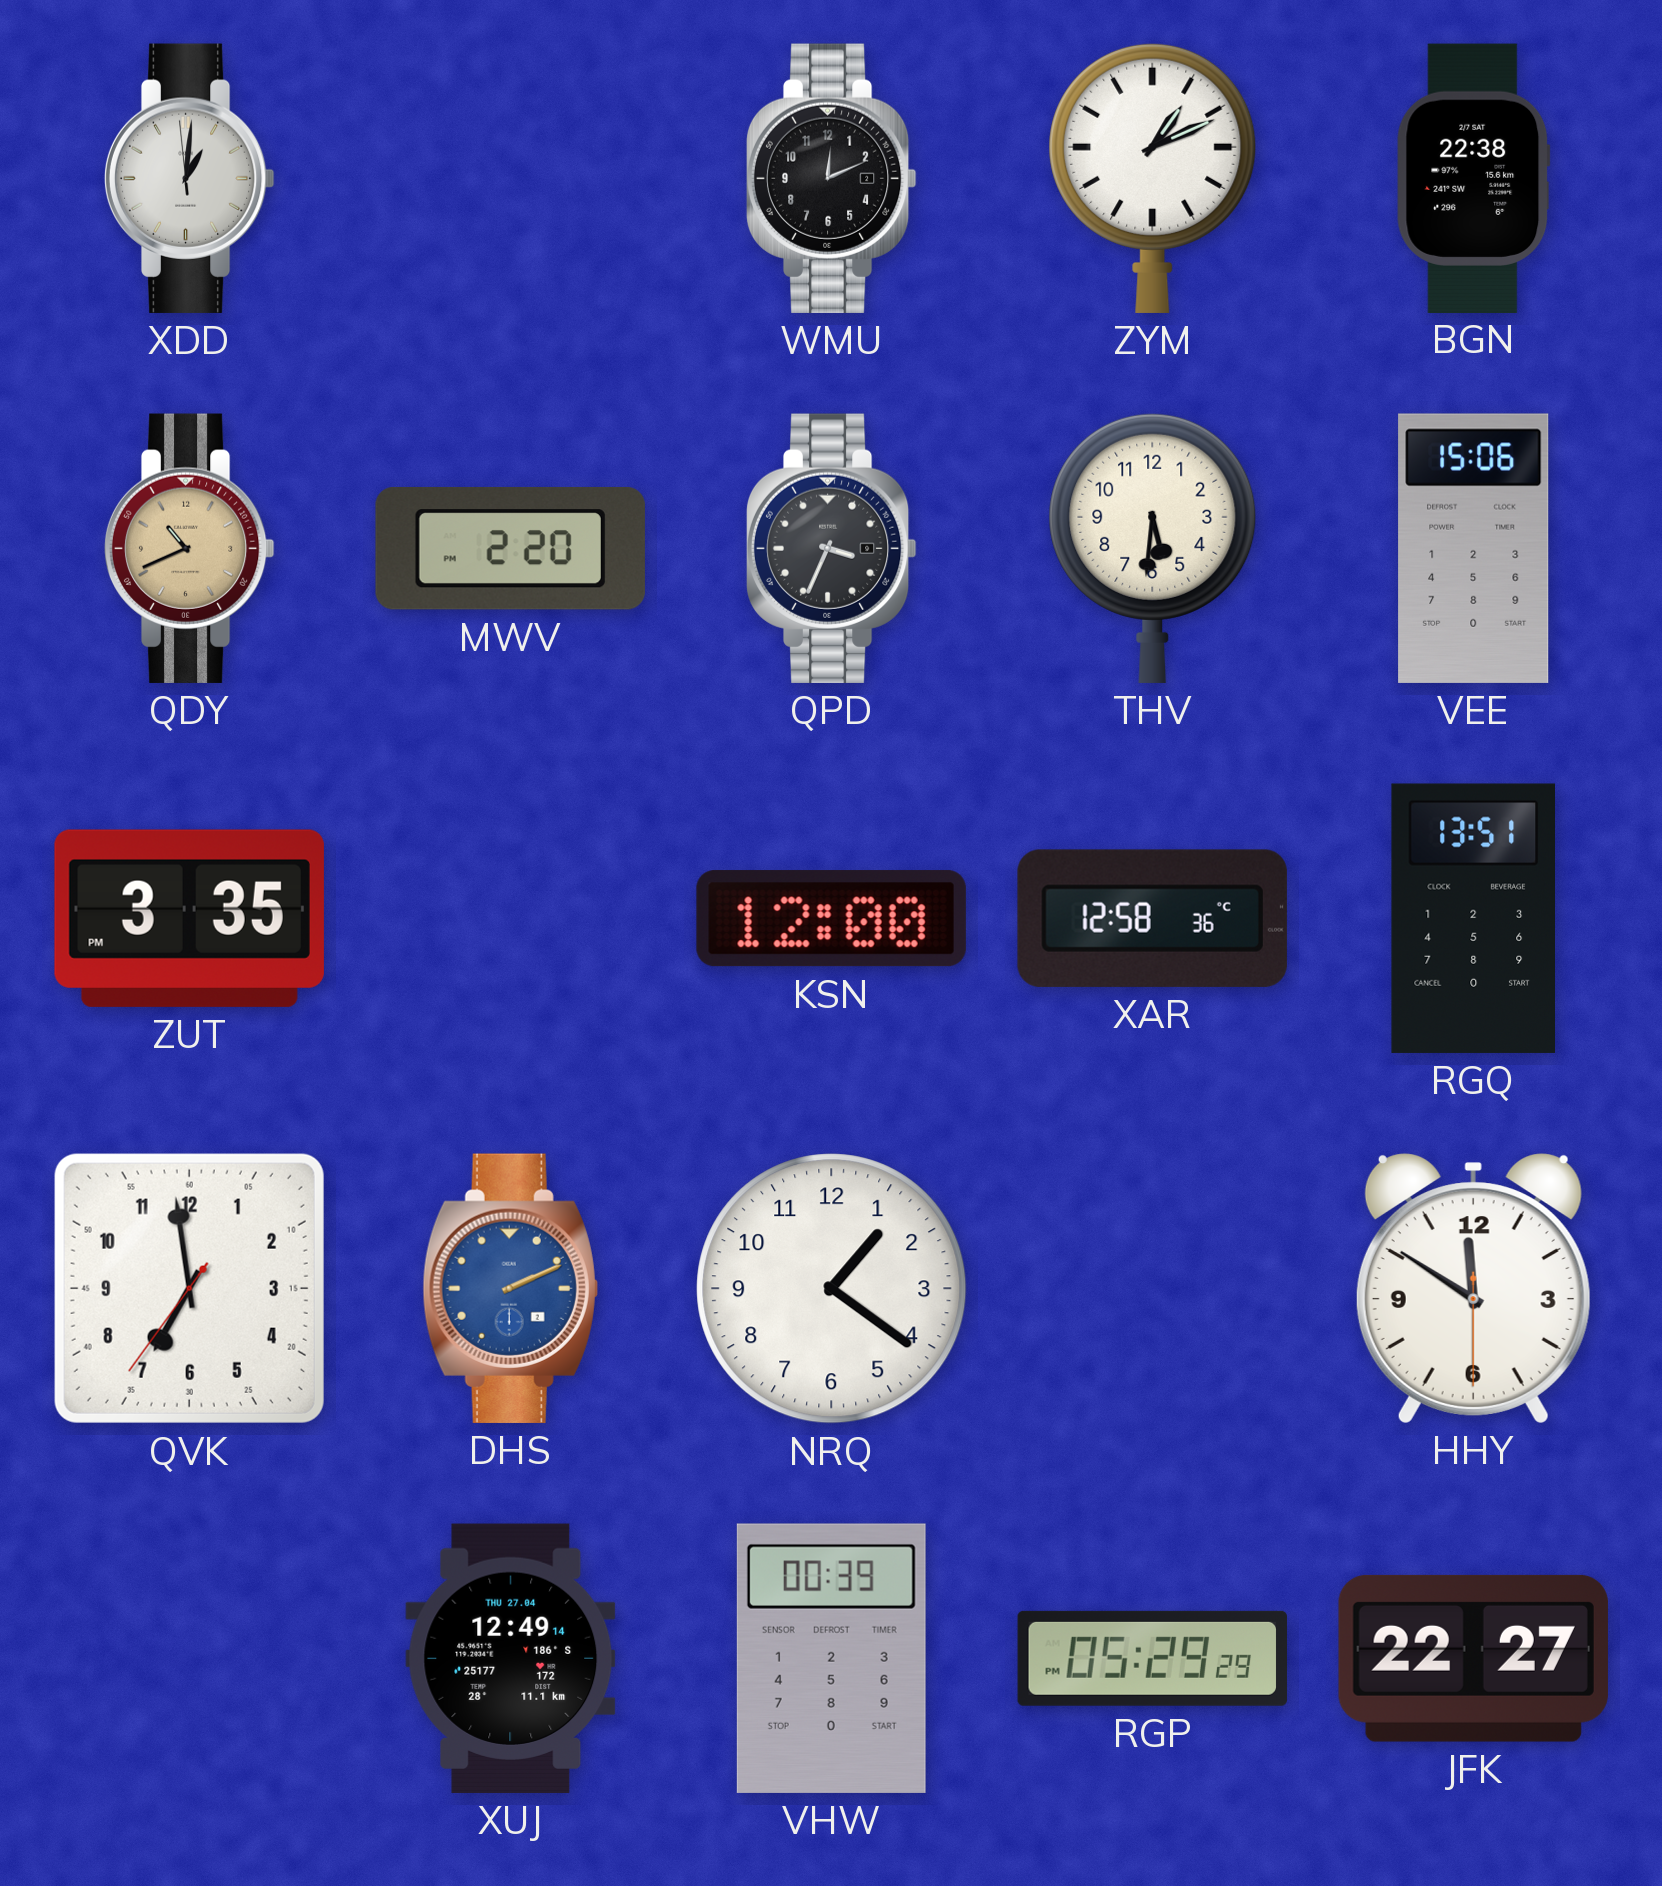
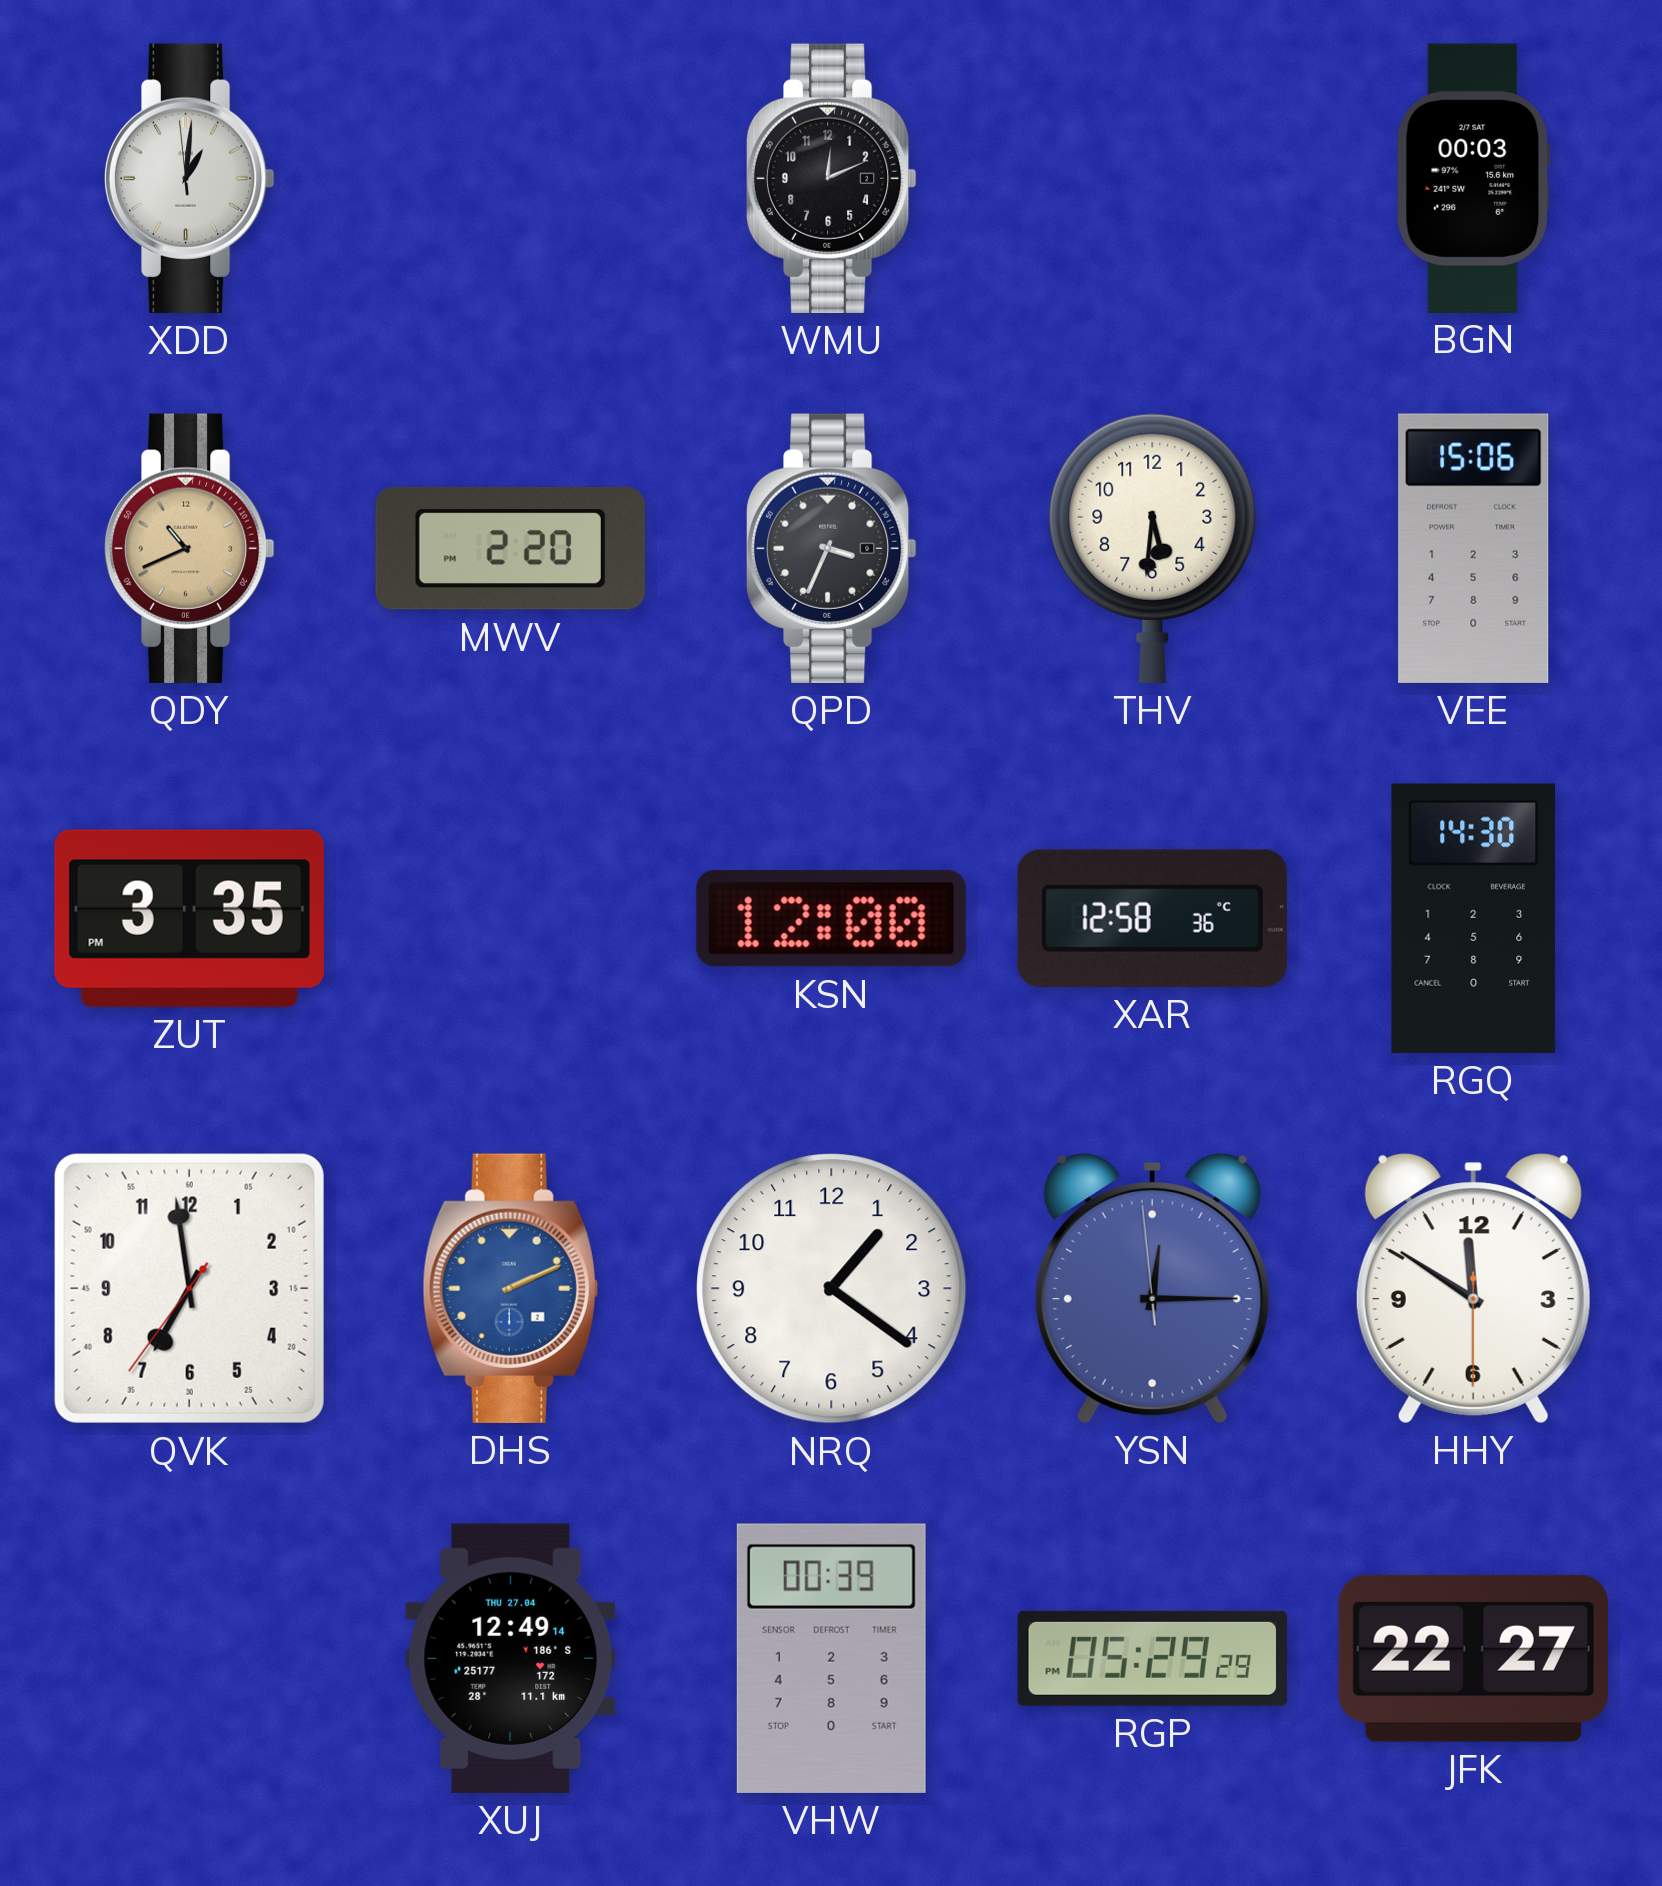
ZYM: 1:11 -> none (1153, 178)
BGN: 22:38 -> 00:03 (1474, 178)
RGQ: 13:51 -> 14:30 (1473, 918)
YSN: none -> 12:14 (1152, 1288)
